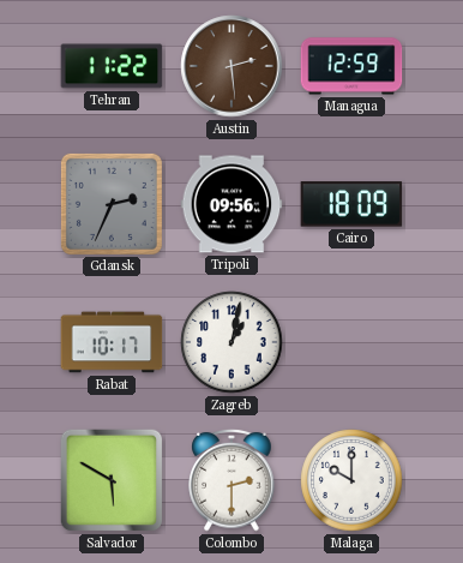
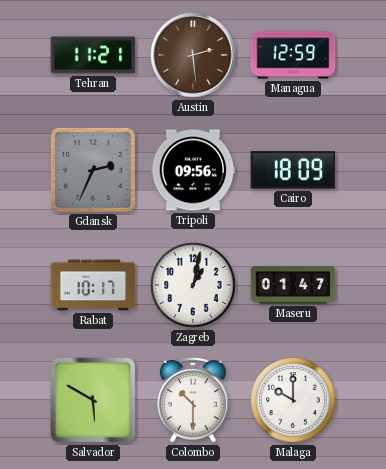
Tehran: 11:22 -> 11:21 (93, 55)
Maseru: none -> 01:47 (293, 286)
Colombo: 2:30 -> 10:30 (193, 400)
